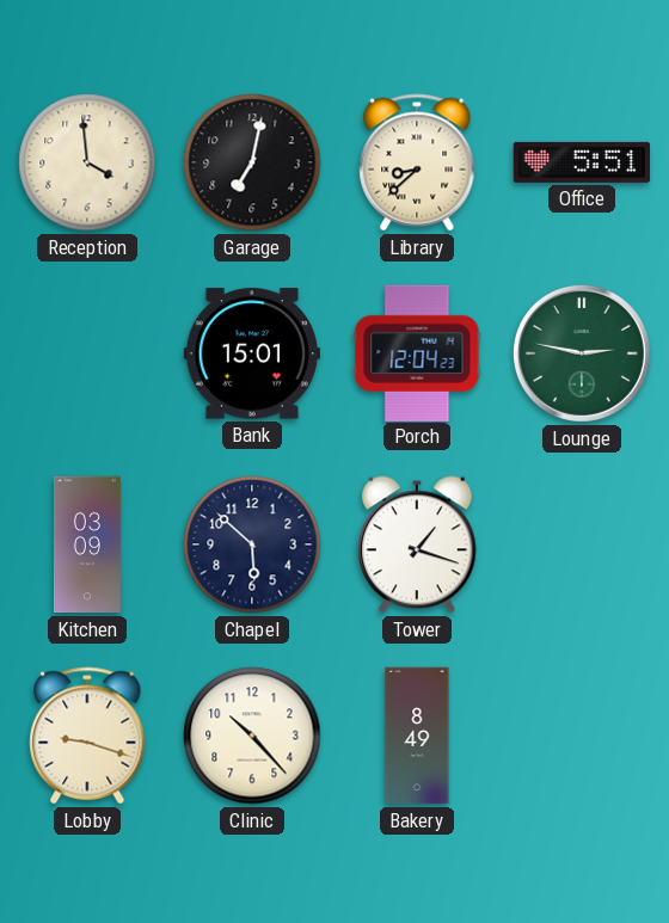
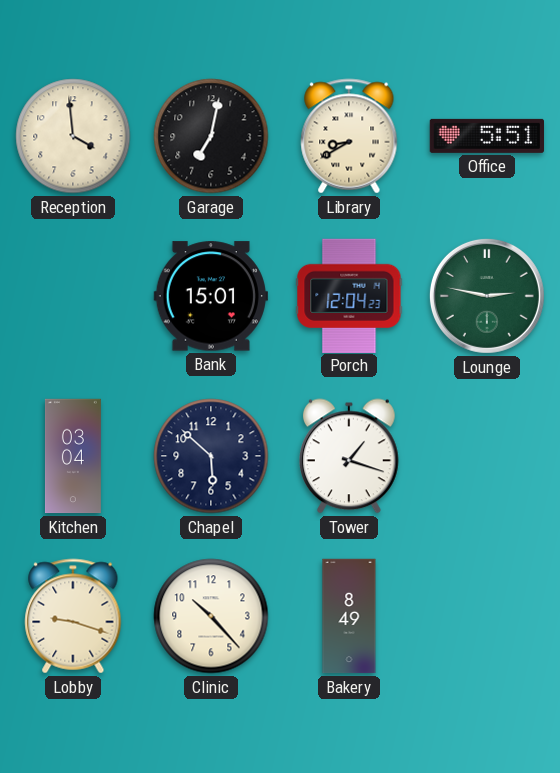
Library: 8:38 -> 8:40 (349, 136)
Kitchen: 03:09 -> 03:04 (73, 456)
